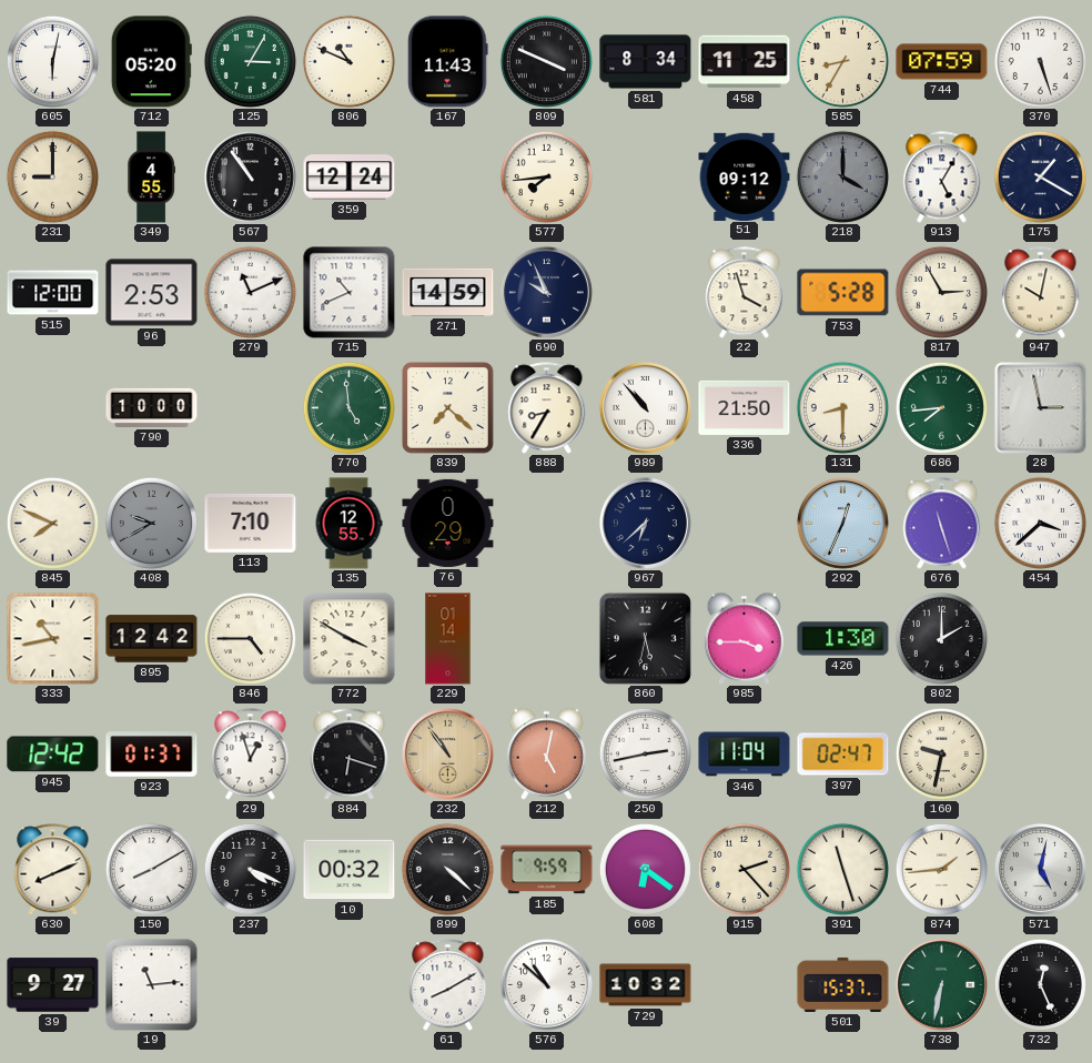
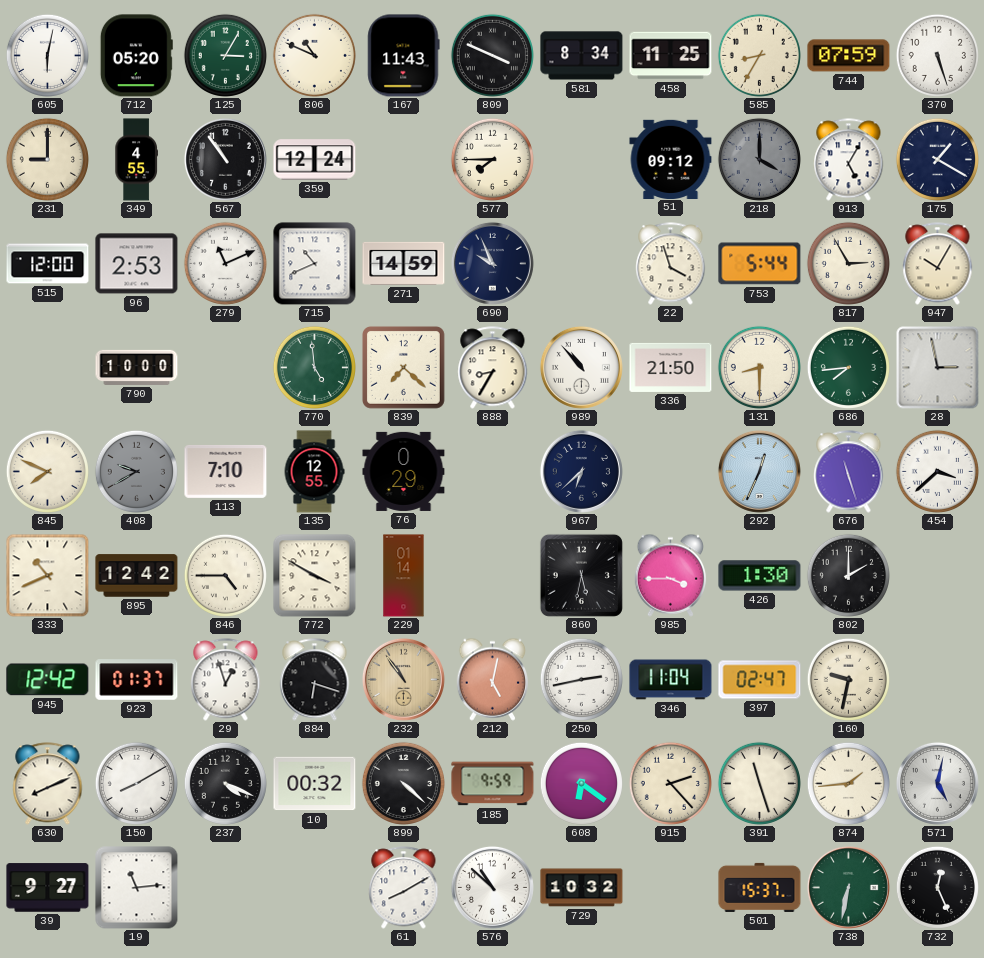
577: 7:44 -> 7:45 (492, 159)
753: 5:28 -> 5:44 (760, 264)
947: 10:02 -> 10:05 (938, 264)
333: 10:43 -> 10:41 (47, 575)
